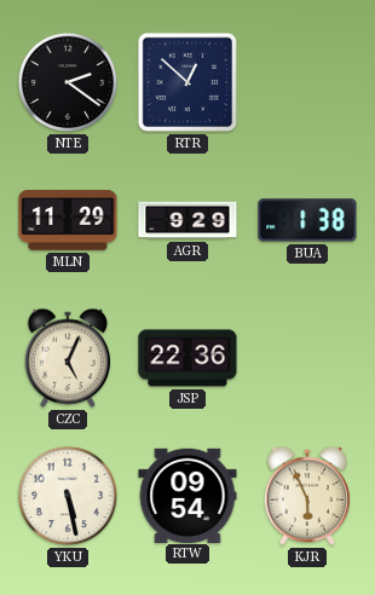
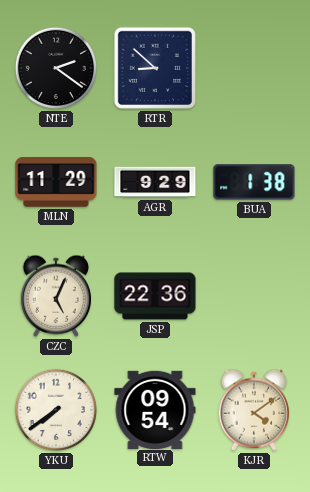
RTR: 12:52 -> 8:52 (155, 68)
YKU: 5:28 -> 7:39 (56, 410)
KJR: 5:56 -> 4:09 (253, 410)
